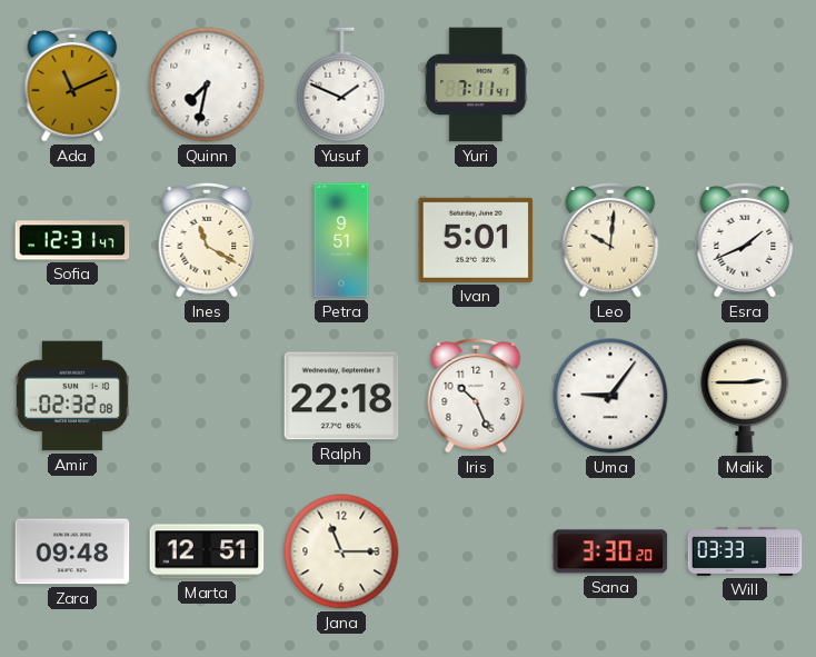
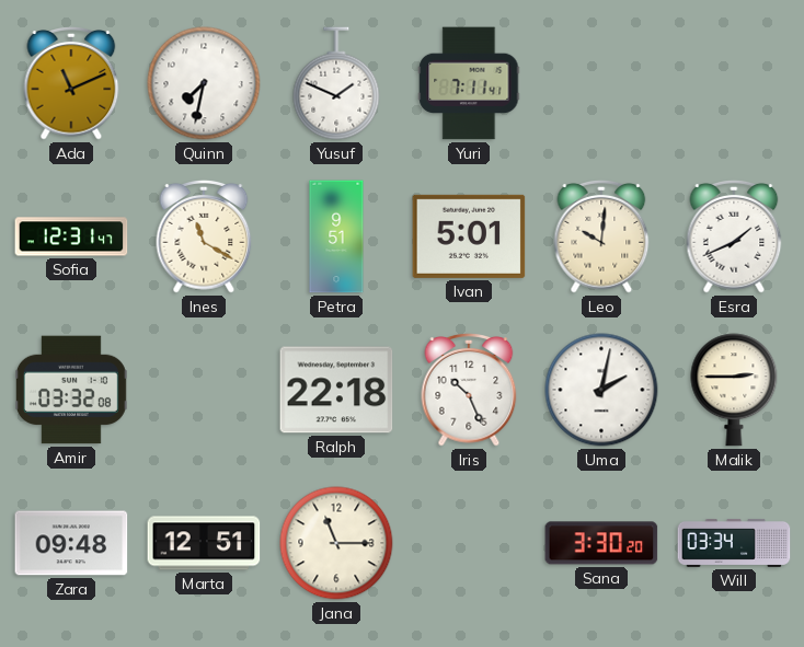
Amir: 02:32 -> 03:32 (71, 390)
Uma: 9:06 -> 2:02 (601, 390)
Will: 03:33 -> 03:34 (734, 543)
